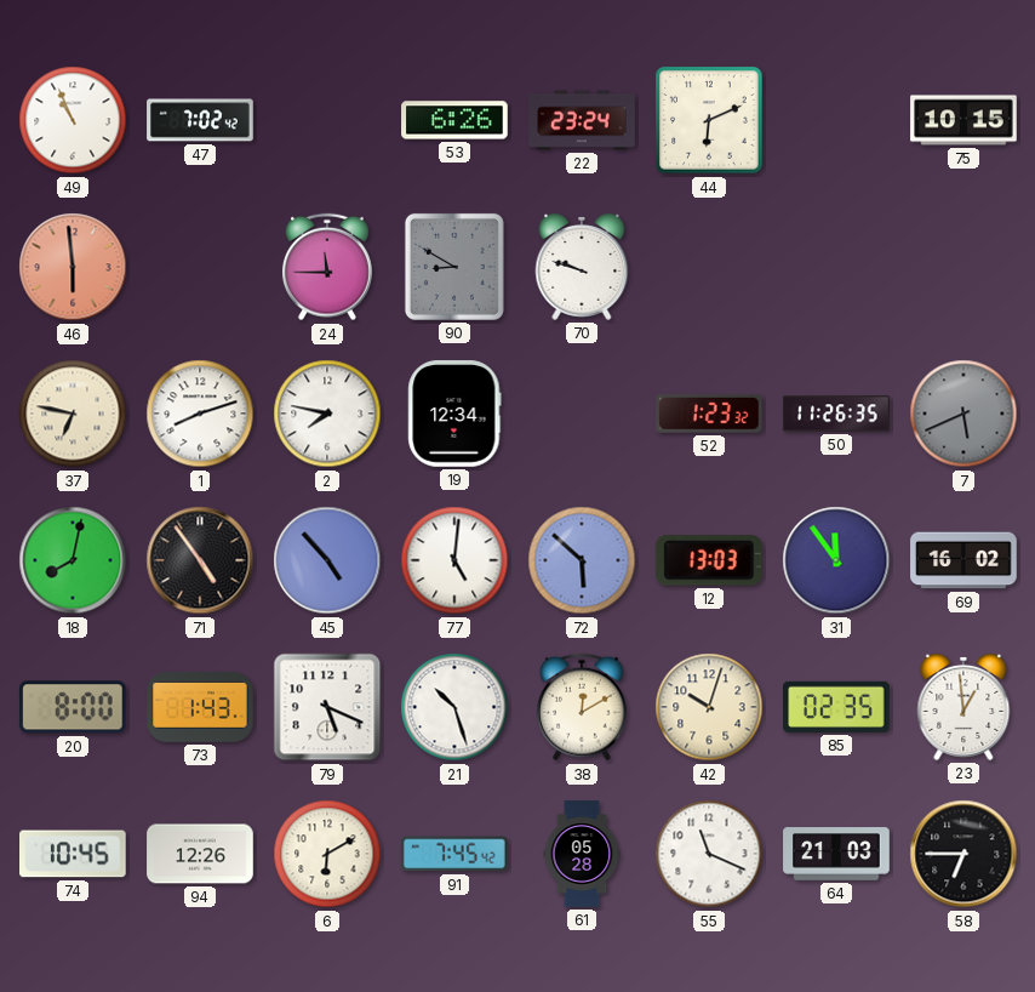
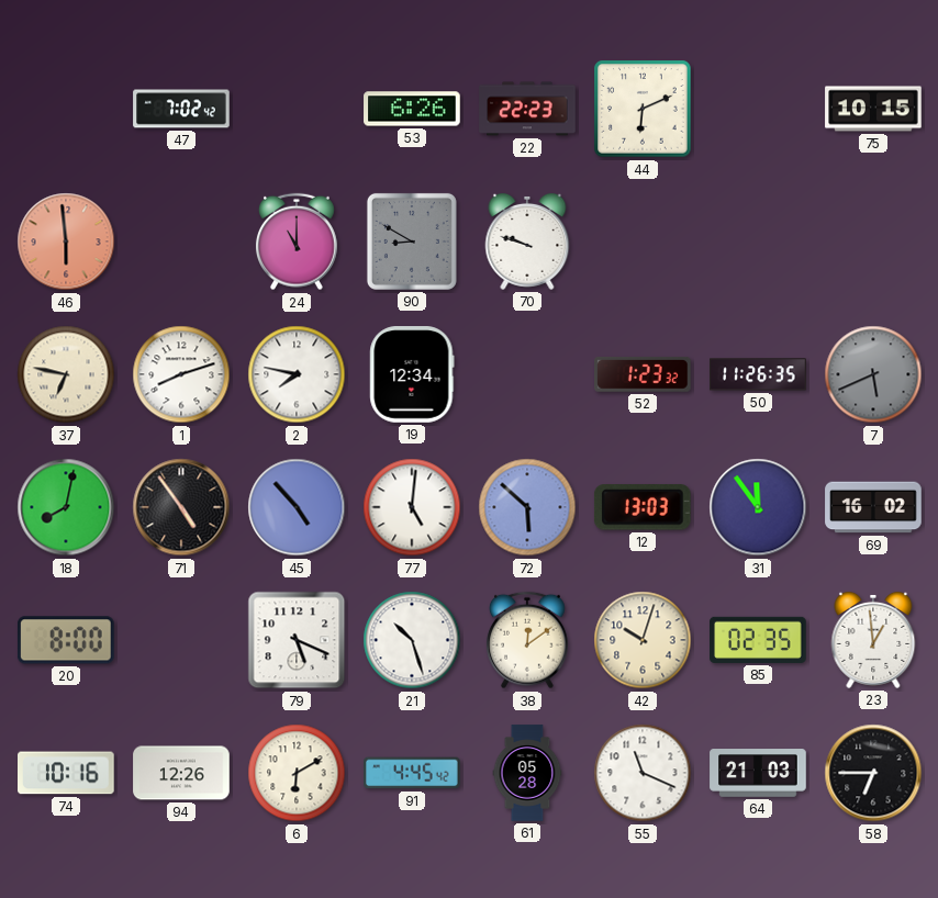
49: 10:56 -> none (73, 120)
22: 23:24 -> 22:23 (527, 109)
24: 11:45 -> 11:00 (297, 242)
73: 1:43 -> none (200, 707)
38: 12:10 -> 12:09 (527, 640)
74: 10:45 -> 10:16 (67, 773)
91: 7:45 -> 4:45 (413, 773)
